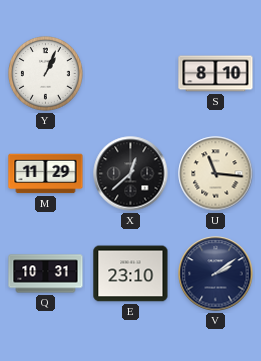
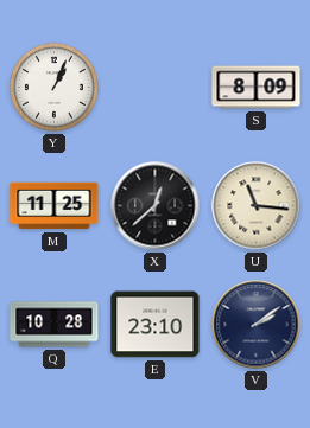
S: 8:10 -> 8:09 (257, 88)
M: 11:29 -> 11:25 (55, 206)
Q: 10:31 -> 10:28 (55, 325)
